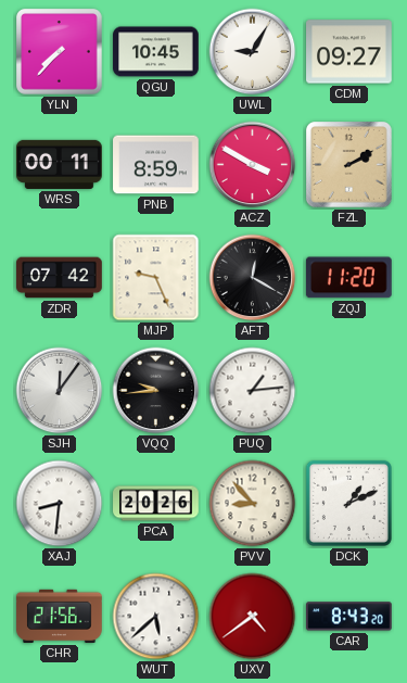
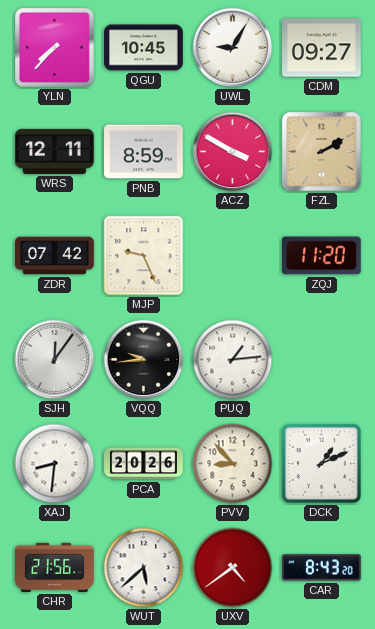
WRS: 00:11 -> 12:11 (55, 151)
AFT: 12:20 -> none (253, 278)
